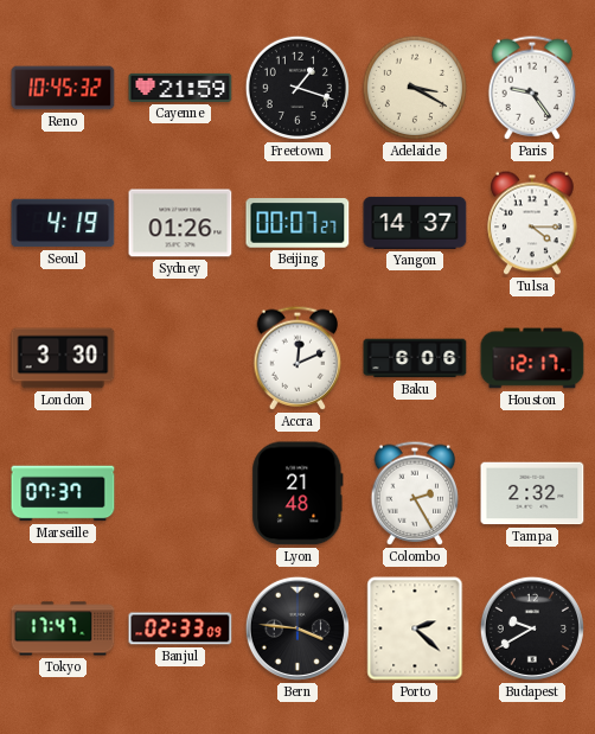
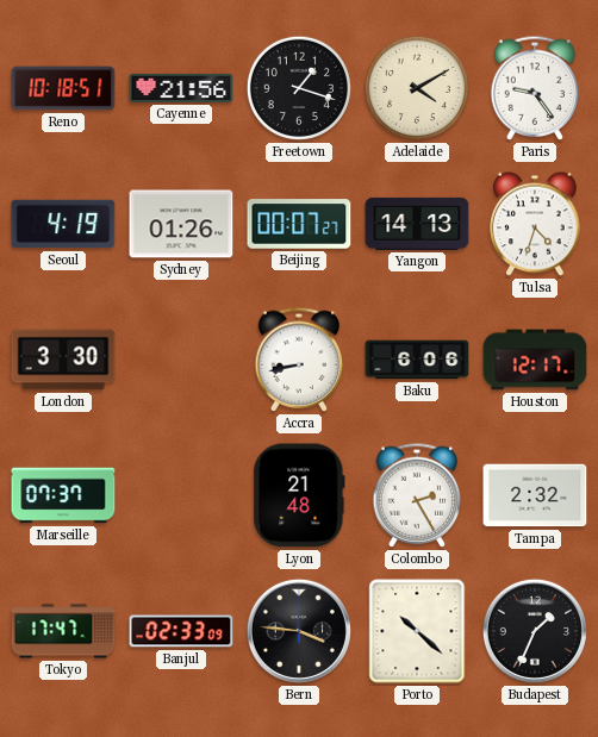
Reno: 10:45 -> 10:18 (63, 88)
Cayenne: 21:59 -> 21:56 (181, 88)
Adelaide: 3:20 -> 4:10 (417, 88)
Yangon: 14:37 -> 14:13 (417, 224)
Tulsa: 4:15 -> 4:33 (535, 224)
Accra: 12:11 -> 8:43 (299, 360)
Porto: 2:22 -> 10:22 (417, 631)
Budapest: 9:40 -> 1:34 (535, 631)
